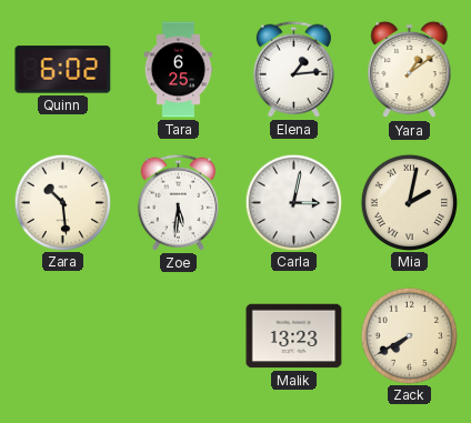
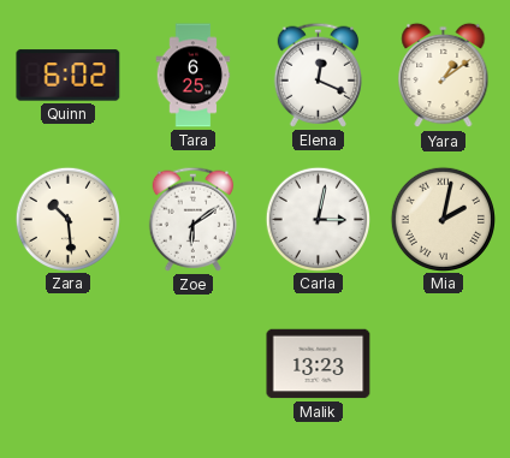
Elena: 1:14 -> 12:19 (318, 75)
Zoe: 5:31 -> 6:09 (192, 219)
Zack: 7:40 -> none (409, 335)
